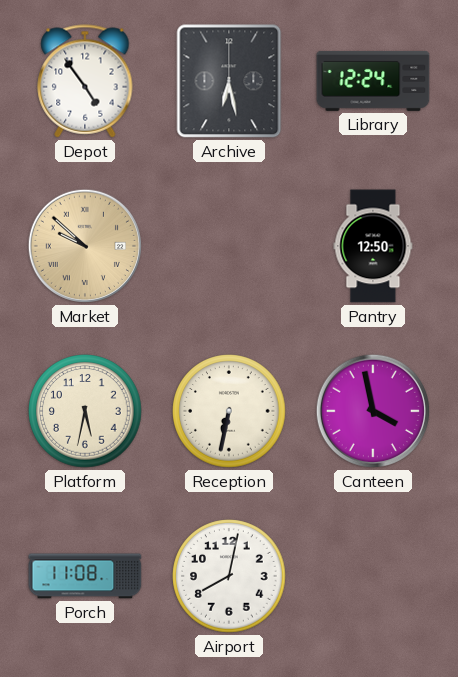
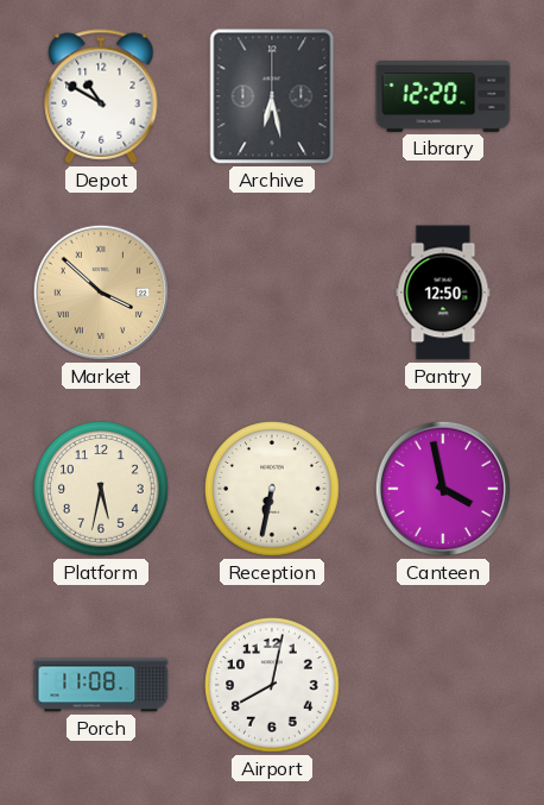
Depot: 4:54 -> 10:50 (101, 96)
Library: 12:24 -> 12:20 (443, 96)
Market: 9:52 -> 3:52 (101, 293)
